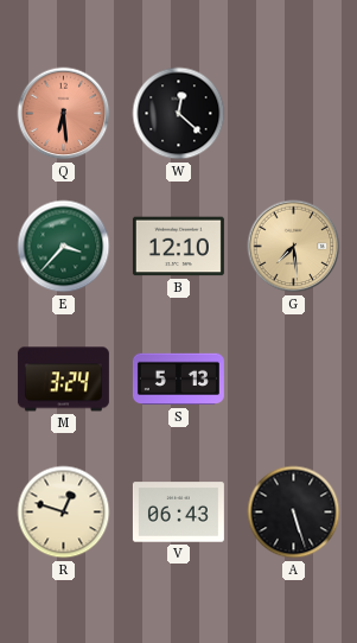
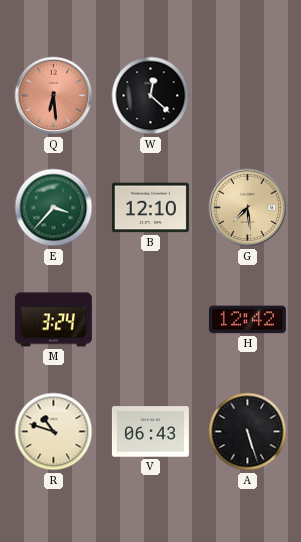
S: 5:13 -> none (178, 380)
H: none -> 12:42 (247, 320)
R: 12:48 -> 10:48 (54, 432)
